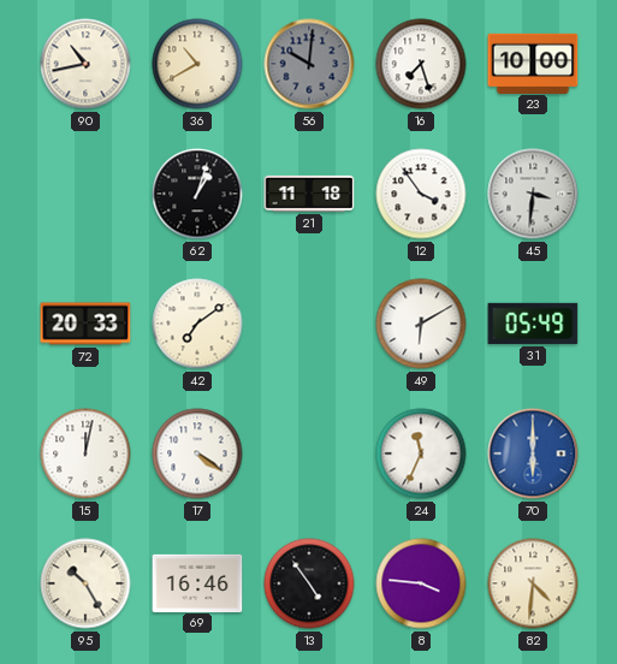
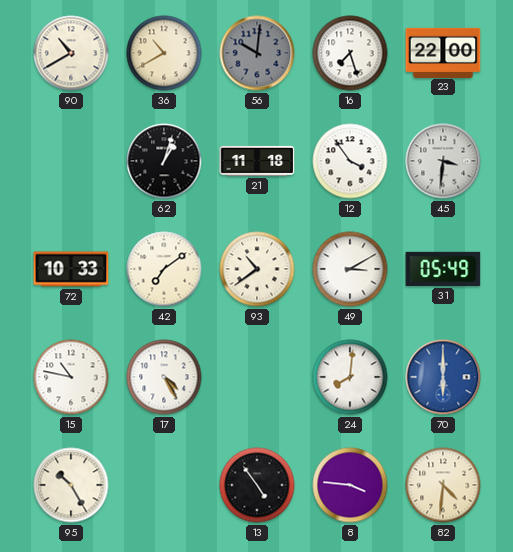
90: 10:43 -> 10:40 (71, 53)
23: 10:00 -> 22:00 (443, 52)
72: 20:33 -> 10:33 (71, 269)
93: none -> 10:39 (257, 269)
49: 6:10 -> 3:10 (350, 269)
15: 12:02 -> 10:47 (71, 377)
17: 4:21 -> 4:25 (164, 377)
24: 11:34 -> 8:01 (350, 377)
69: 16:46 -> none (197, 582)
